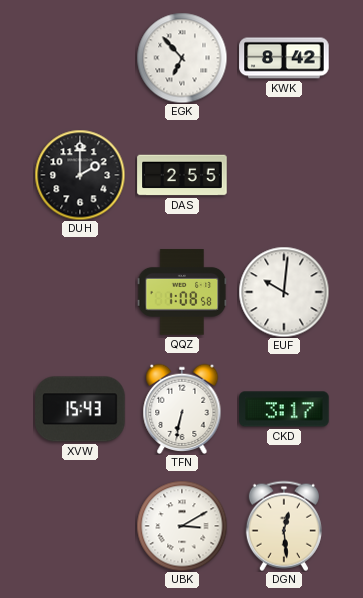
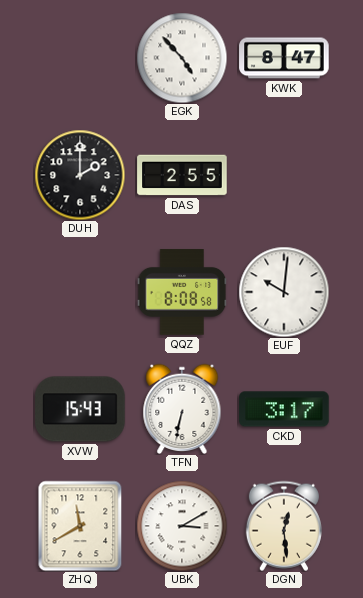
EGK: 6:53 -> 4:53 (182, 58)
KWK: 8:42 -> 8:47 (284, 58)
QQZ: 1:08 -> 8:08 (182, 292)
ZHQ: none -> 11:40 (80, 526)
